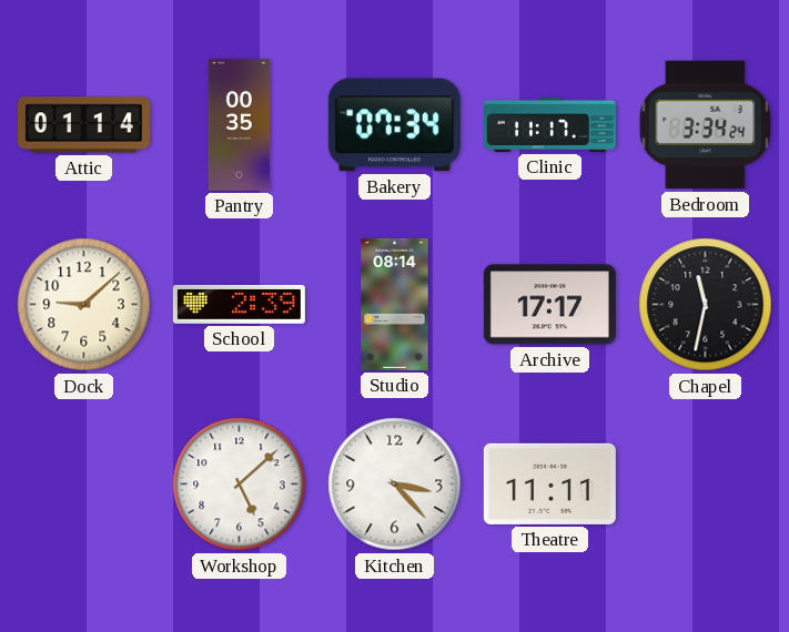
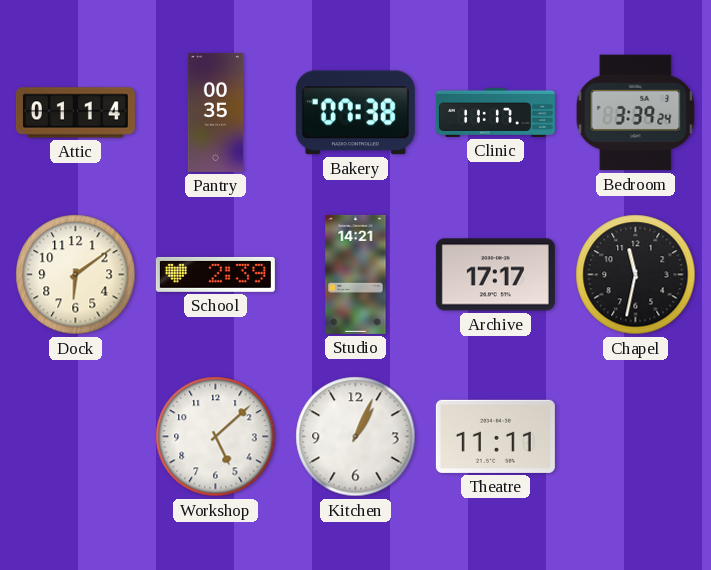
Bakery: 07:34 -> 07:38 (355, 113)
Bedroom: 3:34 -> 3:39 (636, 113)
Dock: 9:08 -> 6:09 (76, 275)
Studio: 08:14 -> 14:21 (356, 274)
Kitchen: 3:23 -> 1:04 (356, 437)
